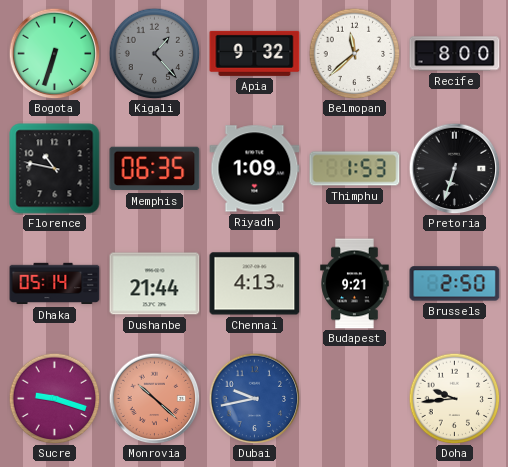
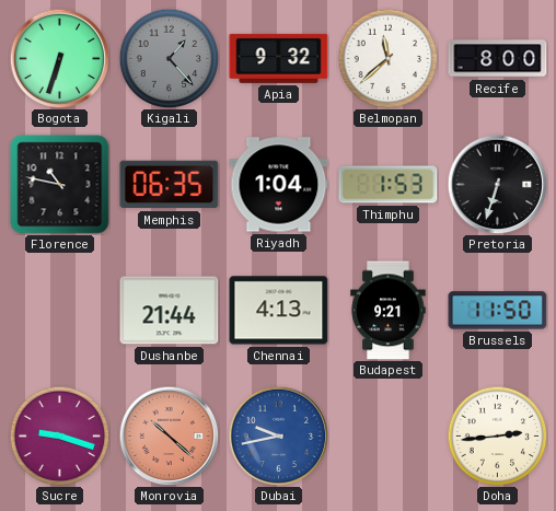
Riyadh: 1:09 -> 1:04 (279, 185)
Dhaka: 05:14 -> none (55, 284)
Brussels: 2:50 -> 11:50 (498, 311)
Doha: 9:44 -> 2:44 (497, 435)
